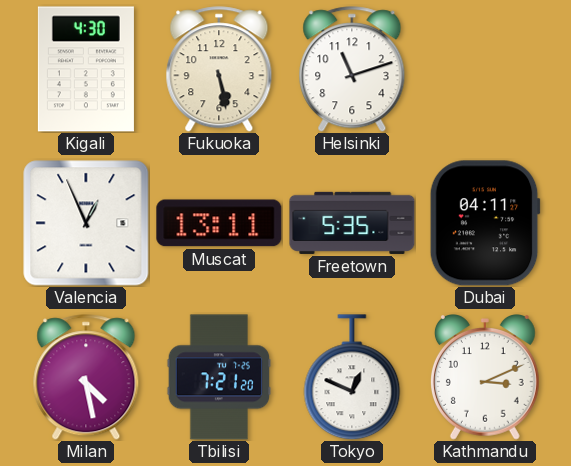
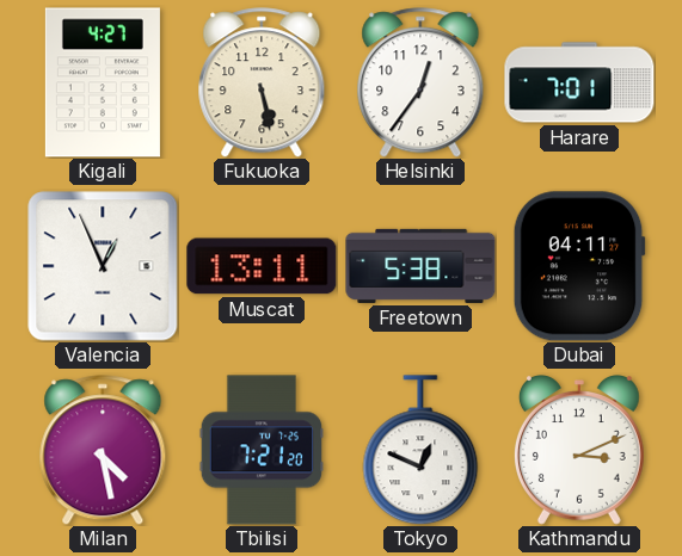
Kigali: 4:30 -> 4:27 (103, 82)
Helsinki: 11:12 -> 12:36 (420, 82)
Harare: none -> 7:01 (579, 82)
Freetown: 5:35 -> 5:38 (420, 266)
